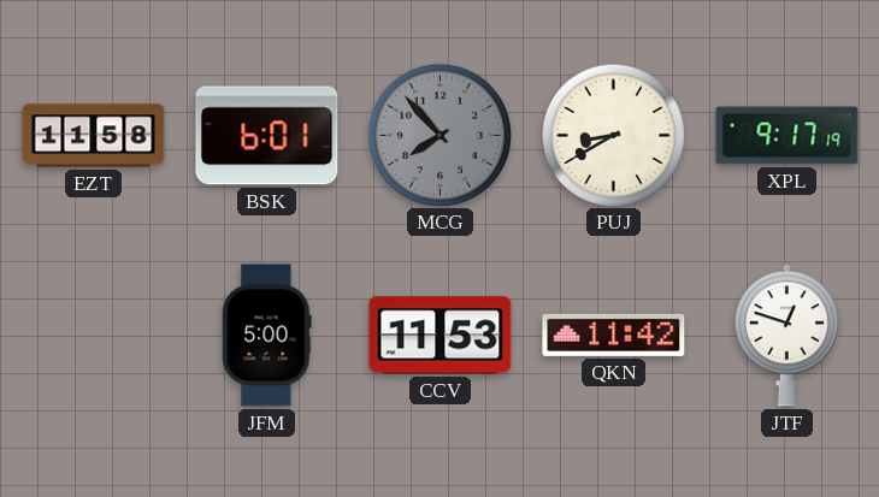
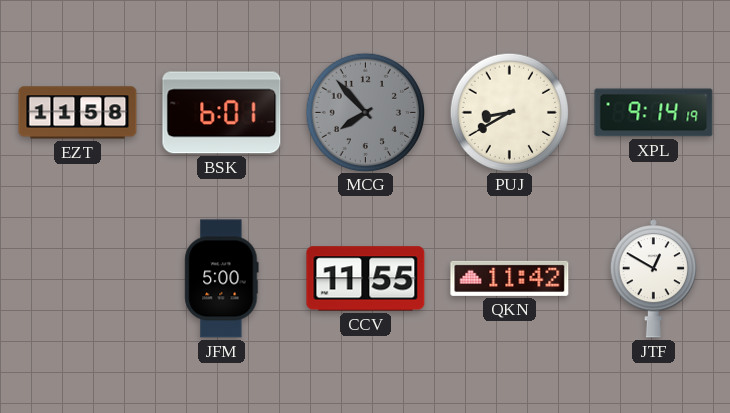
XPL: 9:17 -> 9:14 (654, 113)
CCV: 11:53 -> 11:55 (366, 279)
JTF: 12:48 -> 12:50 (653, 279)
